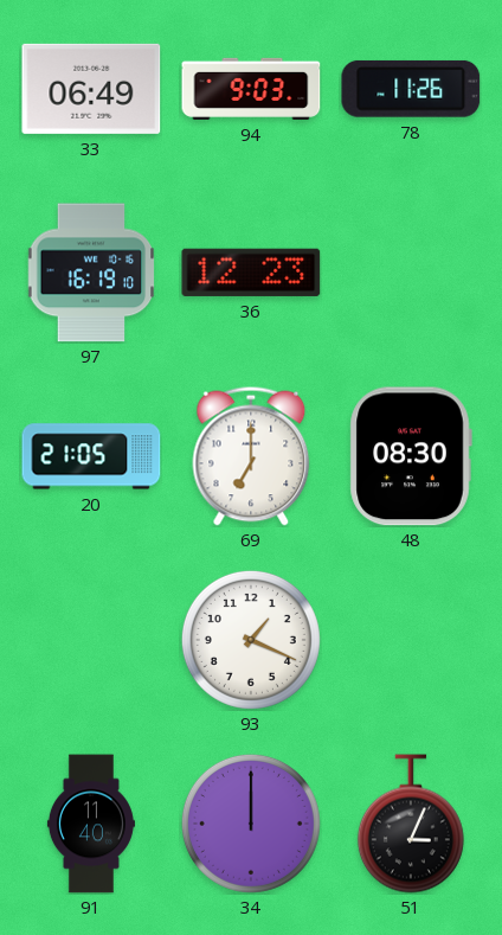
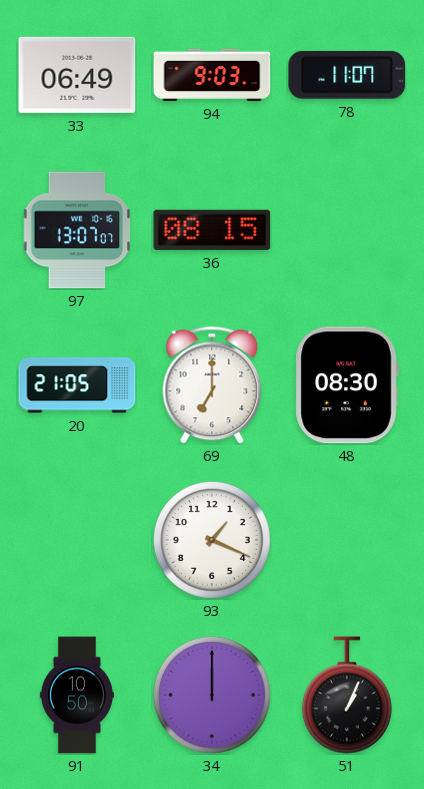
78: 11:26 -> 11:07 (347, 75)
97: 16:19 -> 13:07 (77, 230)
36: 12:23 -> 08:15 (212, 230)
91: 11:40 -> 10:50 (77, 695)
51: 3:04 -> 1:04 (347, 695)
